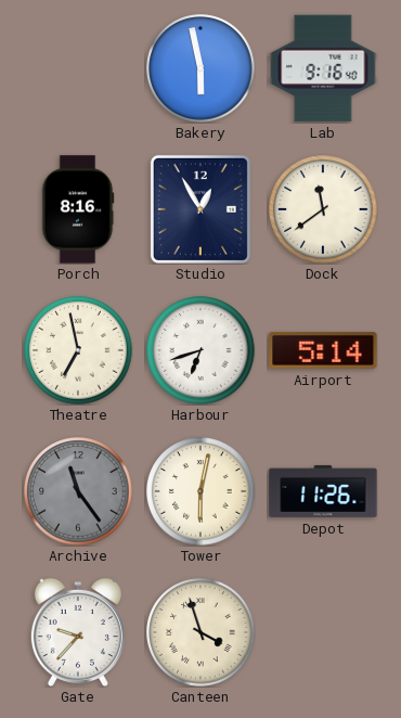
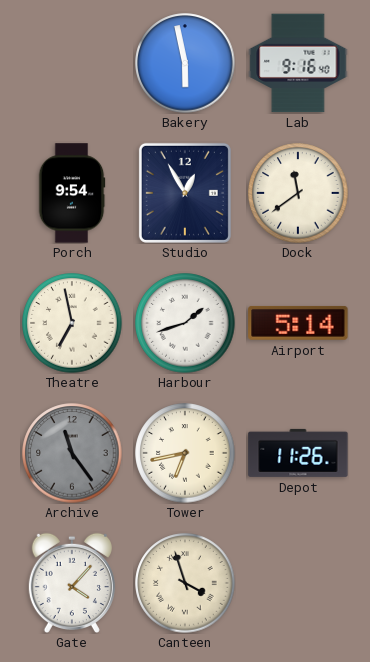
Porch: 8:16 -> 9:54 (72, 193)
Harbour: 6:42 -> 1:42 (185, 323)
Tower: 6:02 -> 6:43 (185, 453)
Gate: 9:37 -> 4:07 (72, 583)
